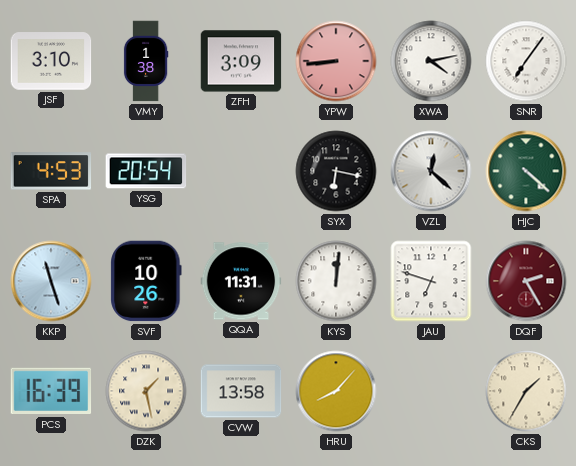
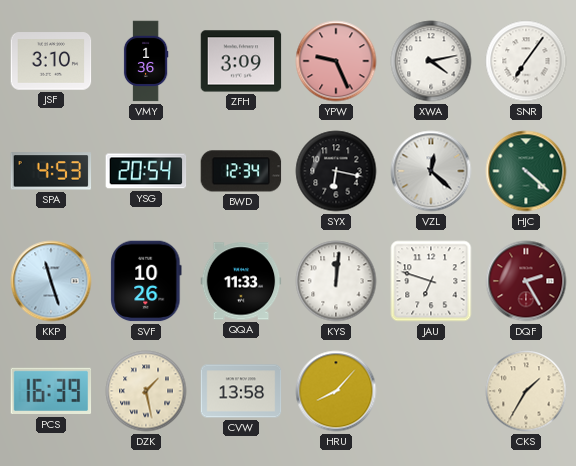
VMY: 1:38 -> 1:36 (146, 61)
YPW: 8:44 -> 9:26 (336, 61)
BWD: none -> 12:34 (241, 171)
QQA: 11:31 -> 11:33 (241, 281)
